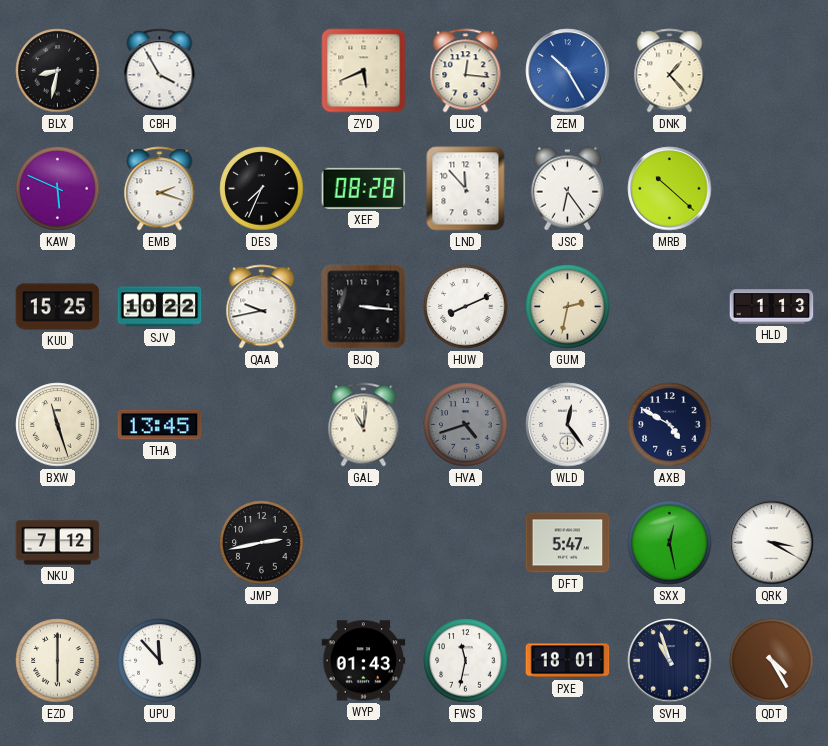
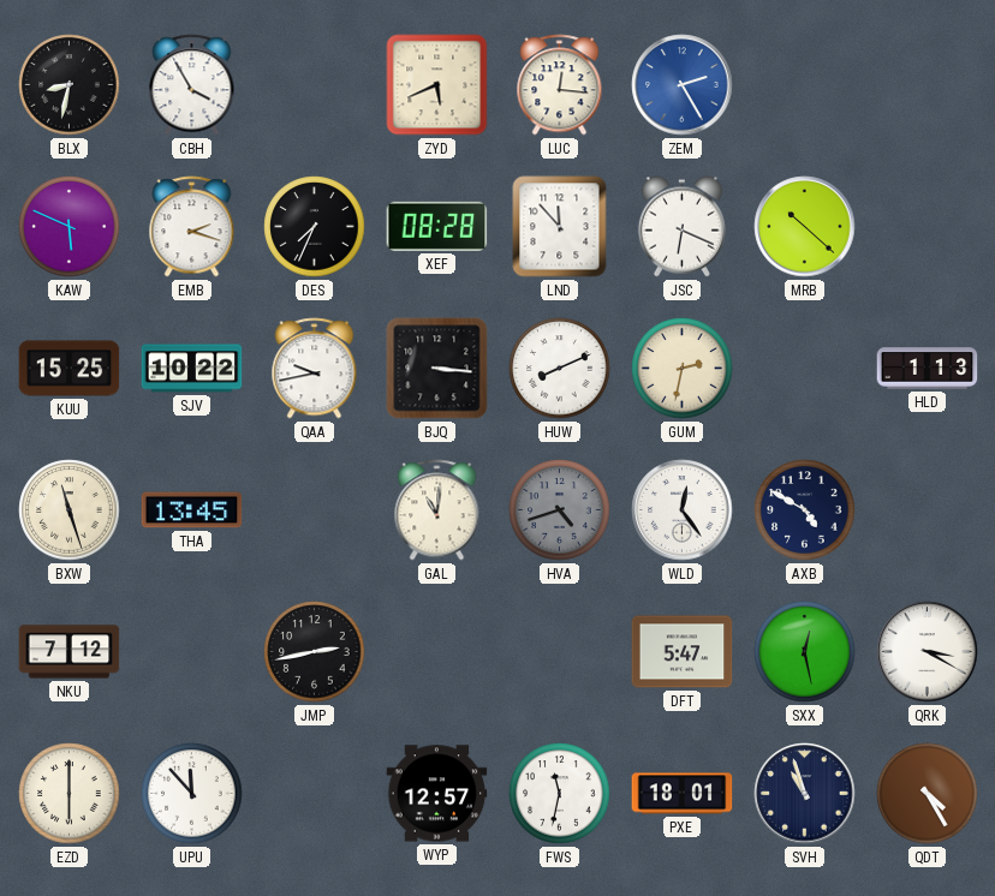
ZEM: 10:25 -> 2:25 (683, 85)
DNK: 1:23 -> none (670, 71)
JSC: 6:24 -> 6:19 (681, 227)
WYP: 01:43 -> 12:57 (437, 794)
